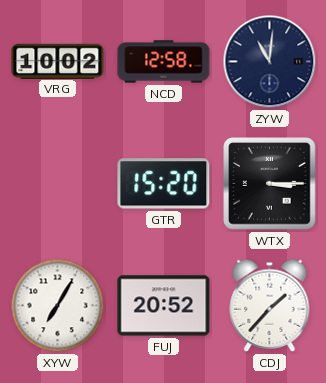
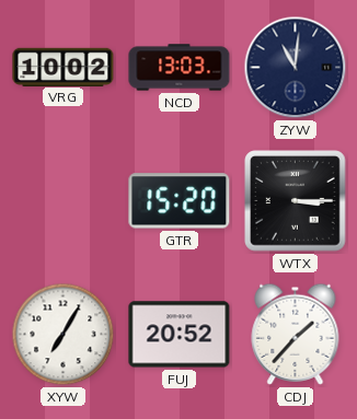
NCD: 12:58 -> 13:03 (180, 68)
